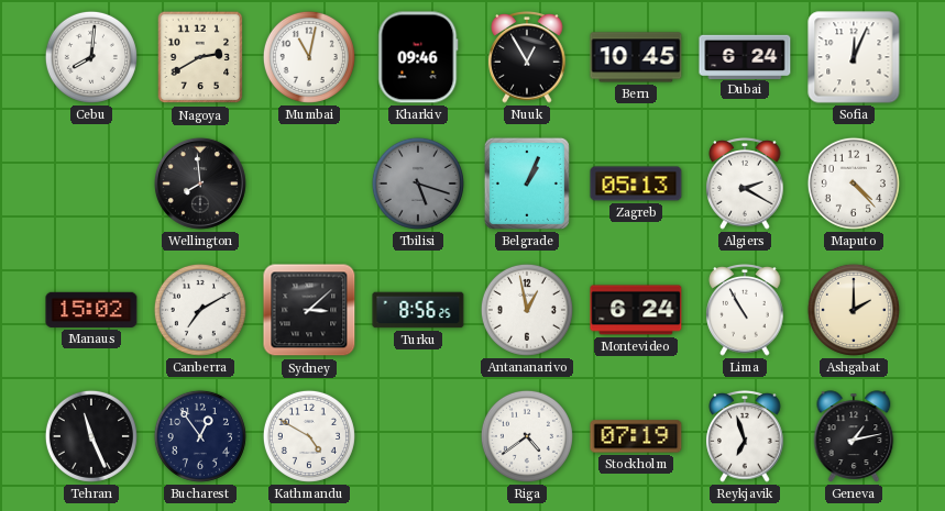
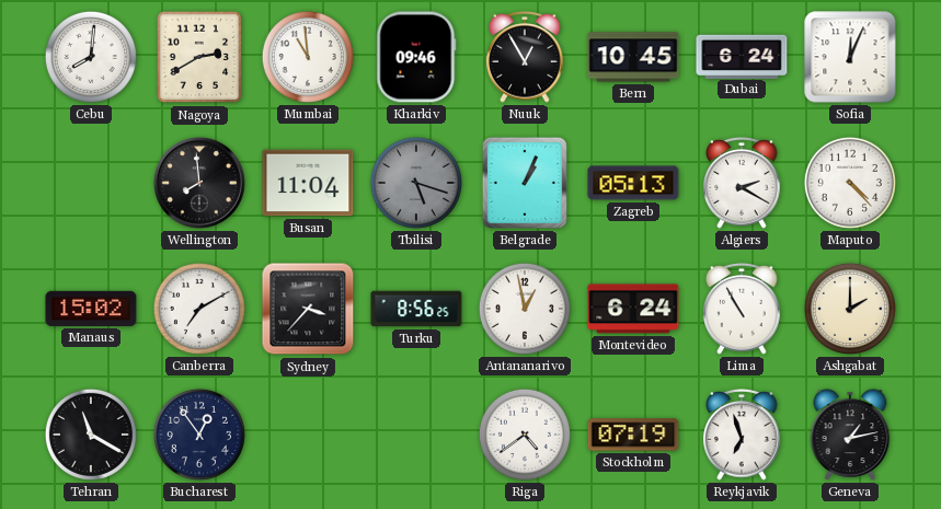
Mumbai: 11:02 -> 10:59 (308, 57)
Busan: none -> 11:04 (308, 183)
Sydney: 3:08 -> 3:37 (308, 309)
Tehran: 11:26 -> 11:20 (91, 435)
Kathmandu: 4:50 -> none (309, 436)
